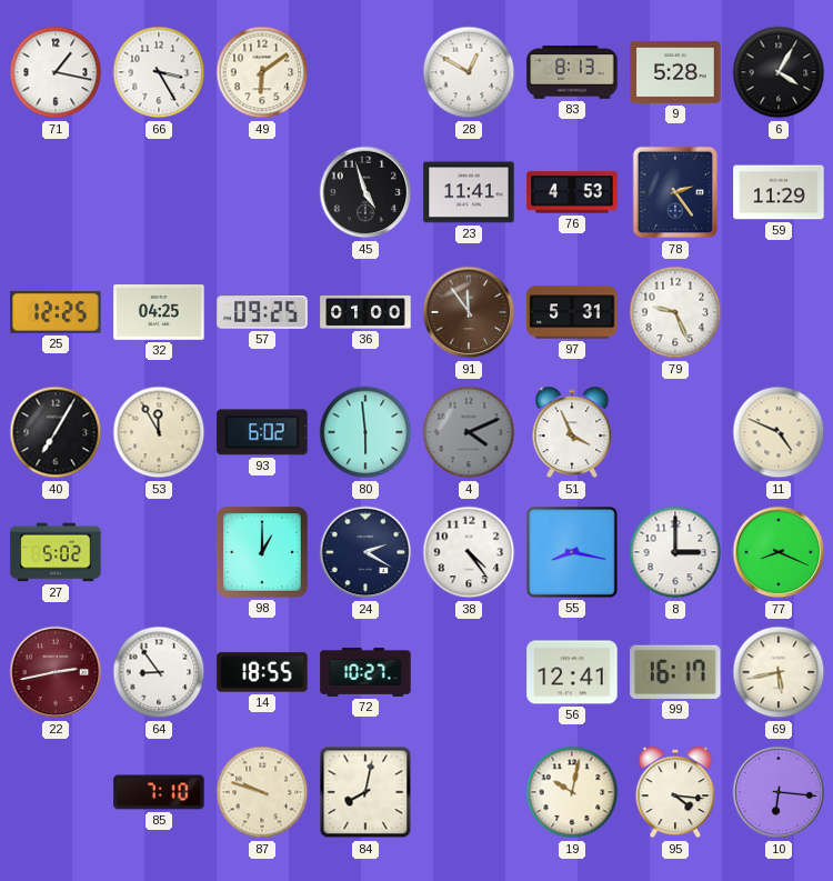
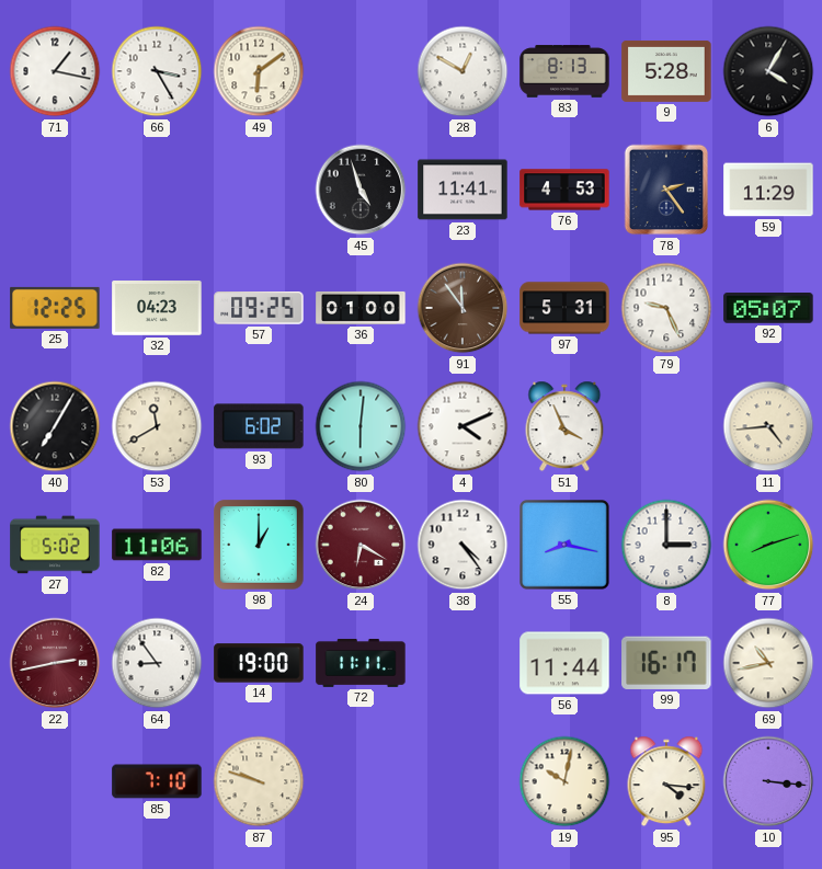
32: 04:25 -> 04:23 (157, 309)
92: none -> 05:07 (768, 309)
53: 11:55 -> 11:40 (157, 426)
80: 5:59 -> 6:01 (361, 426)
4 dial: grey -> white (463, 426)
11: 4:49 -> 4:44 (768, 426)
82: none -> 11:06 (157, 545)
24: 2:20 -> 6:20 (361, 545)
24 dial: navy -> burgundy (361, 545)
77: 8:19 -> 8:12 (768, 545)
14: 18:55 -> 19:00 (259, 663)
72: 10:27 -> 11:11 (361, 663)
56: 12:41 -> 11:44 (564, 663)
69: 5:43 -> 10:43 (768, 663)
84: 8:02 -> none (365, 792)
10: 6:16 -> 3:16 (768, 781)
